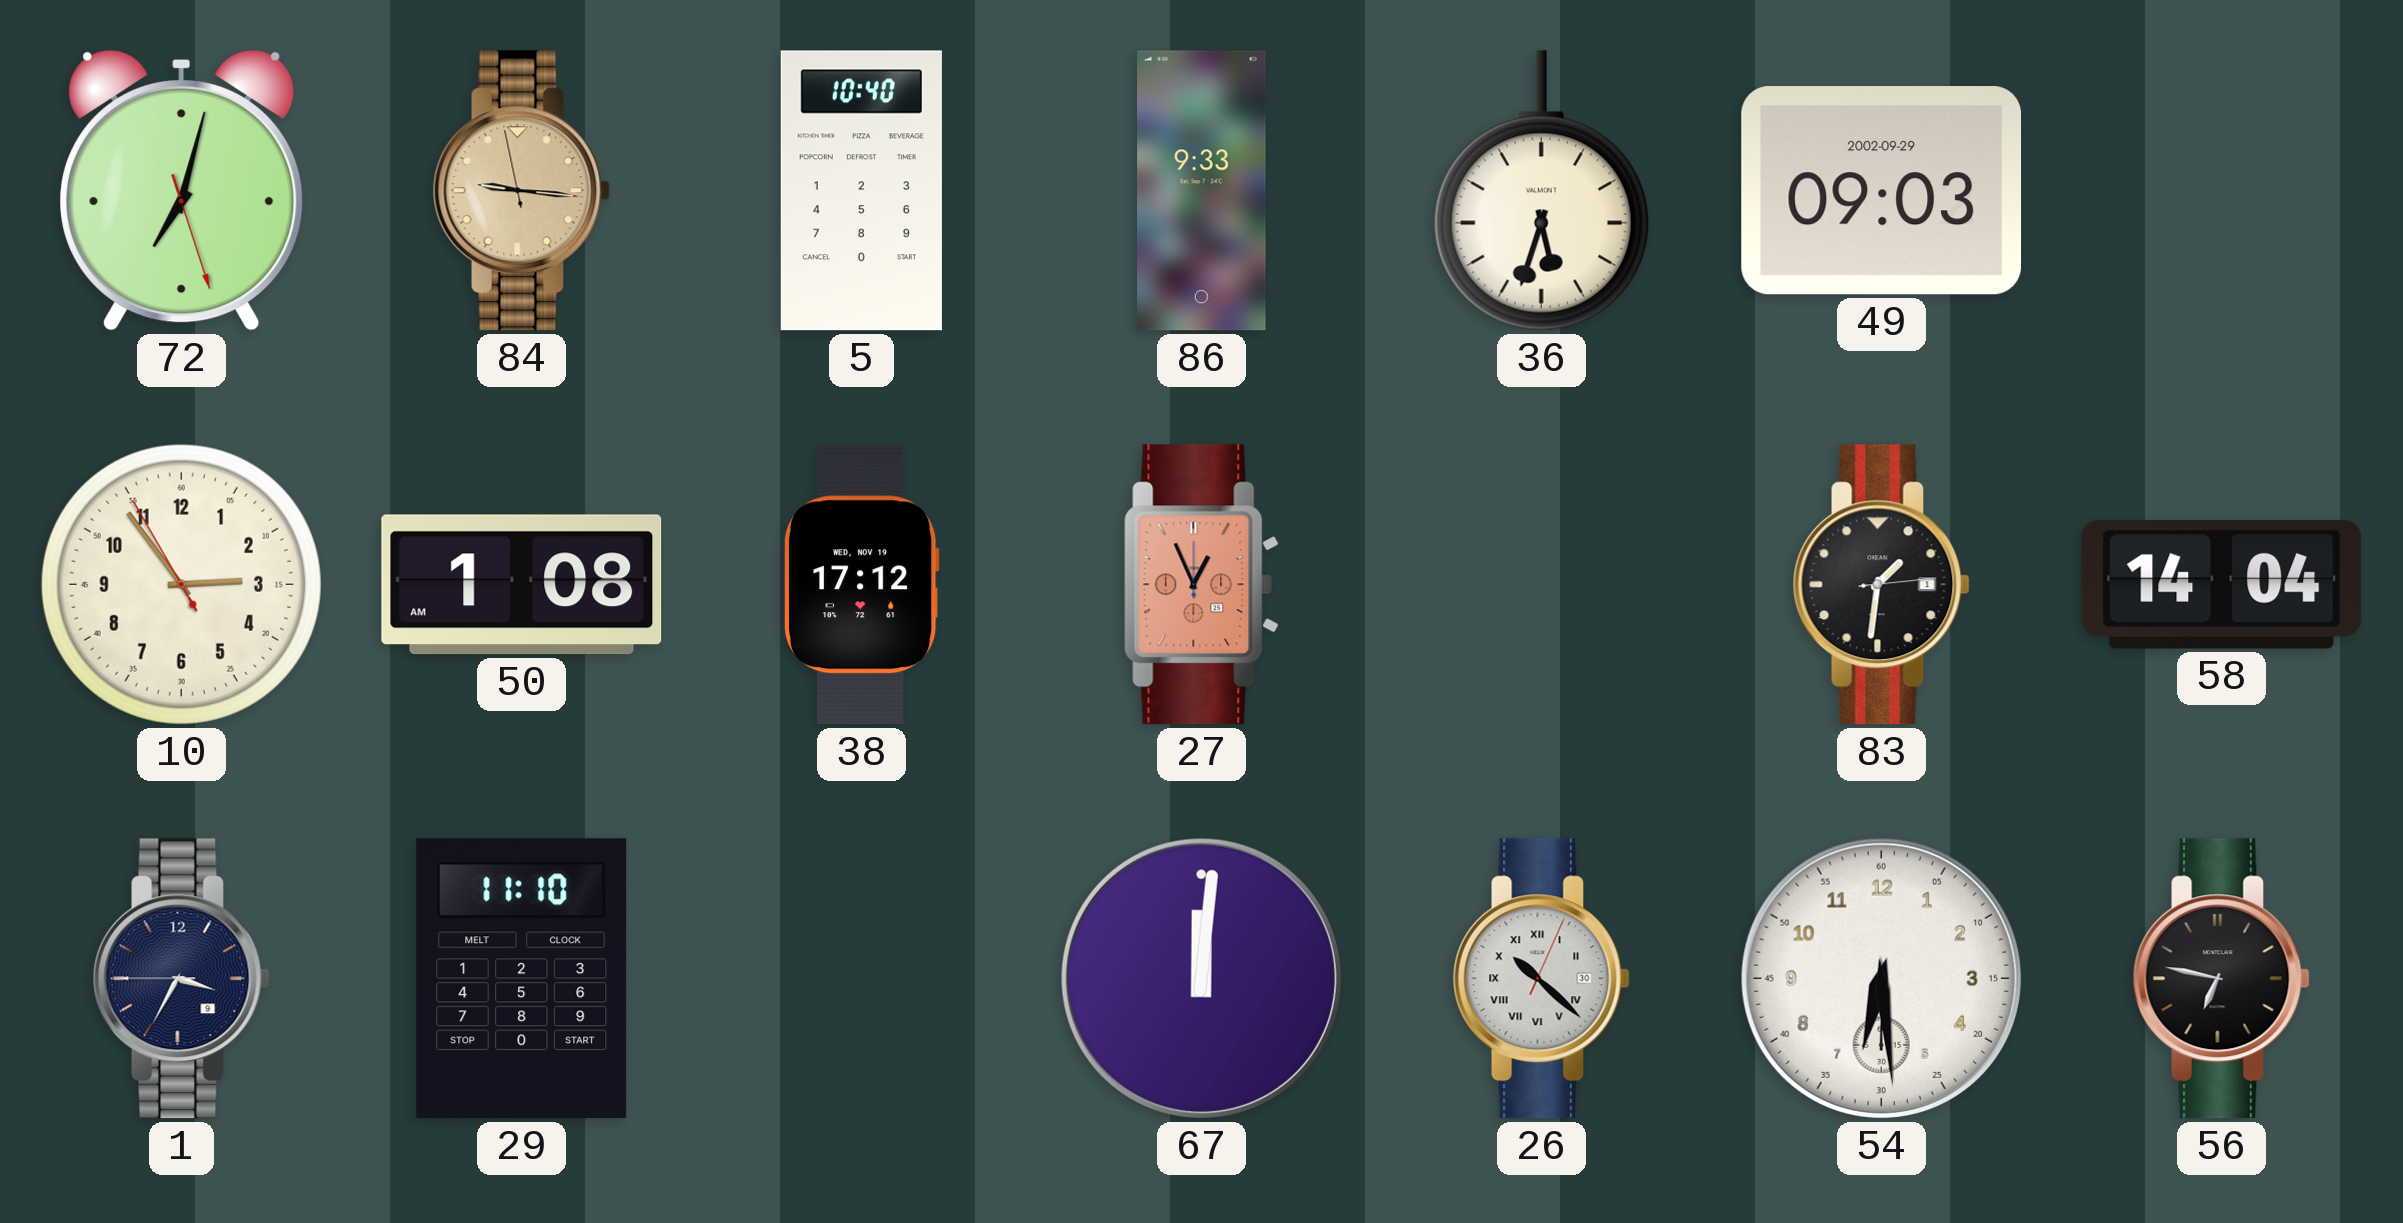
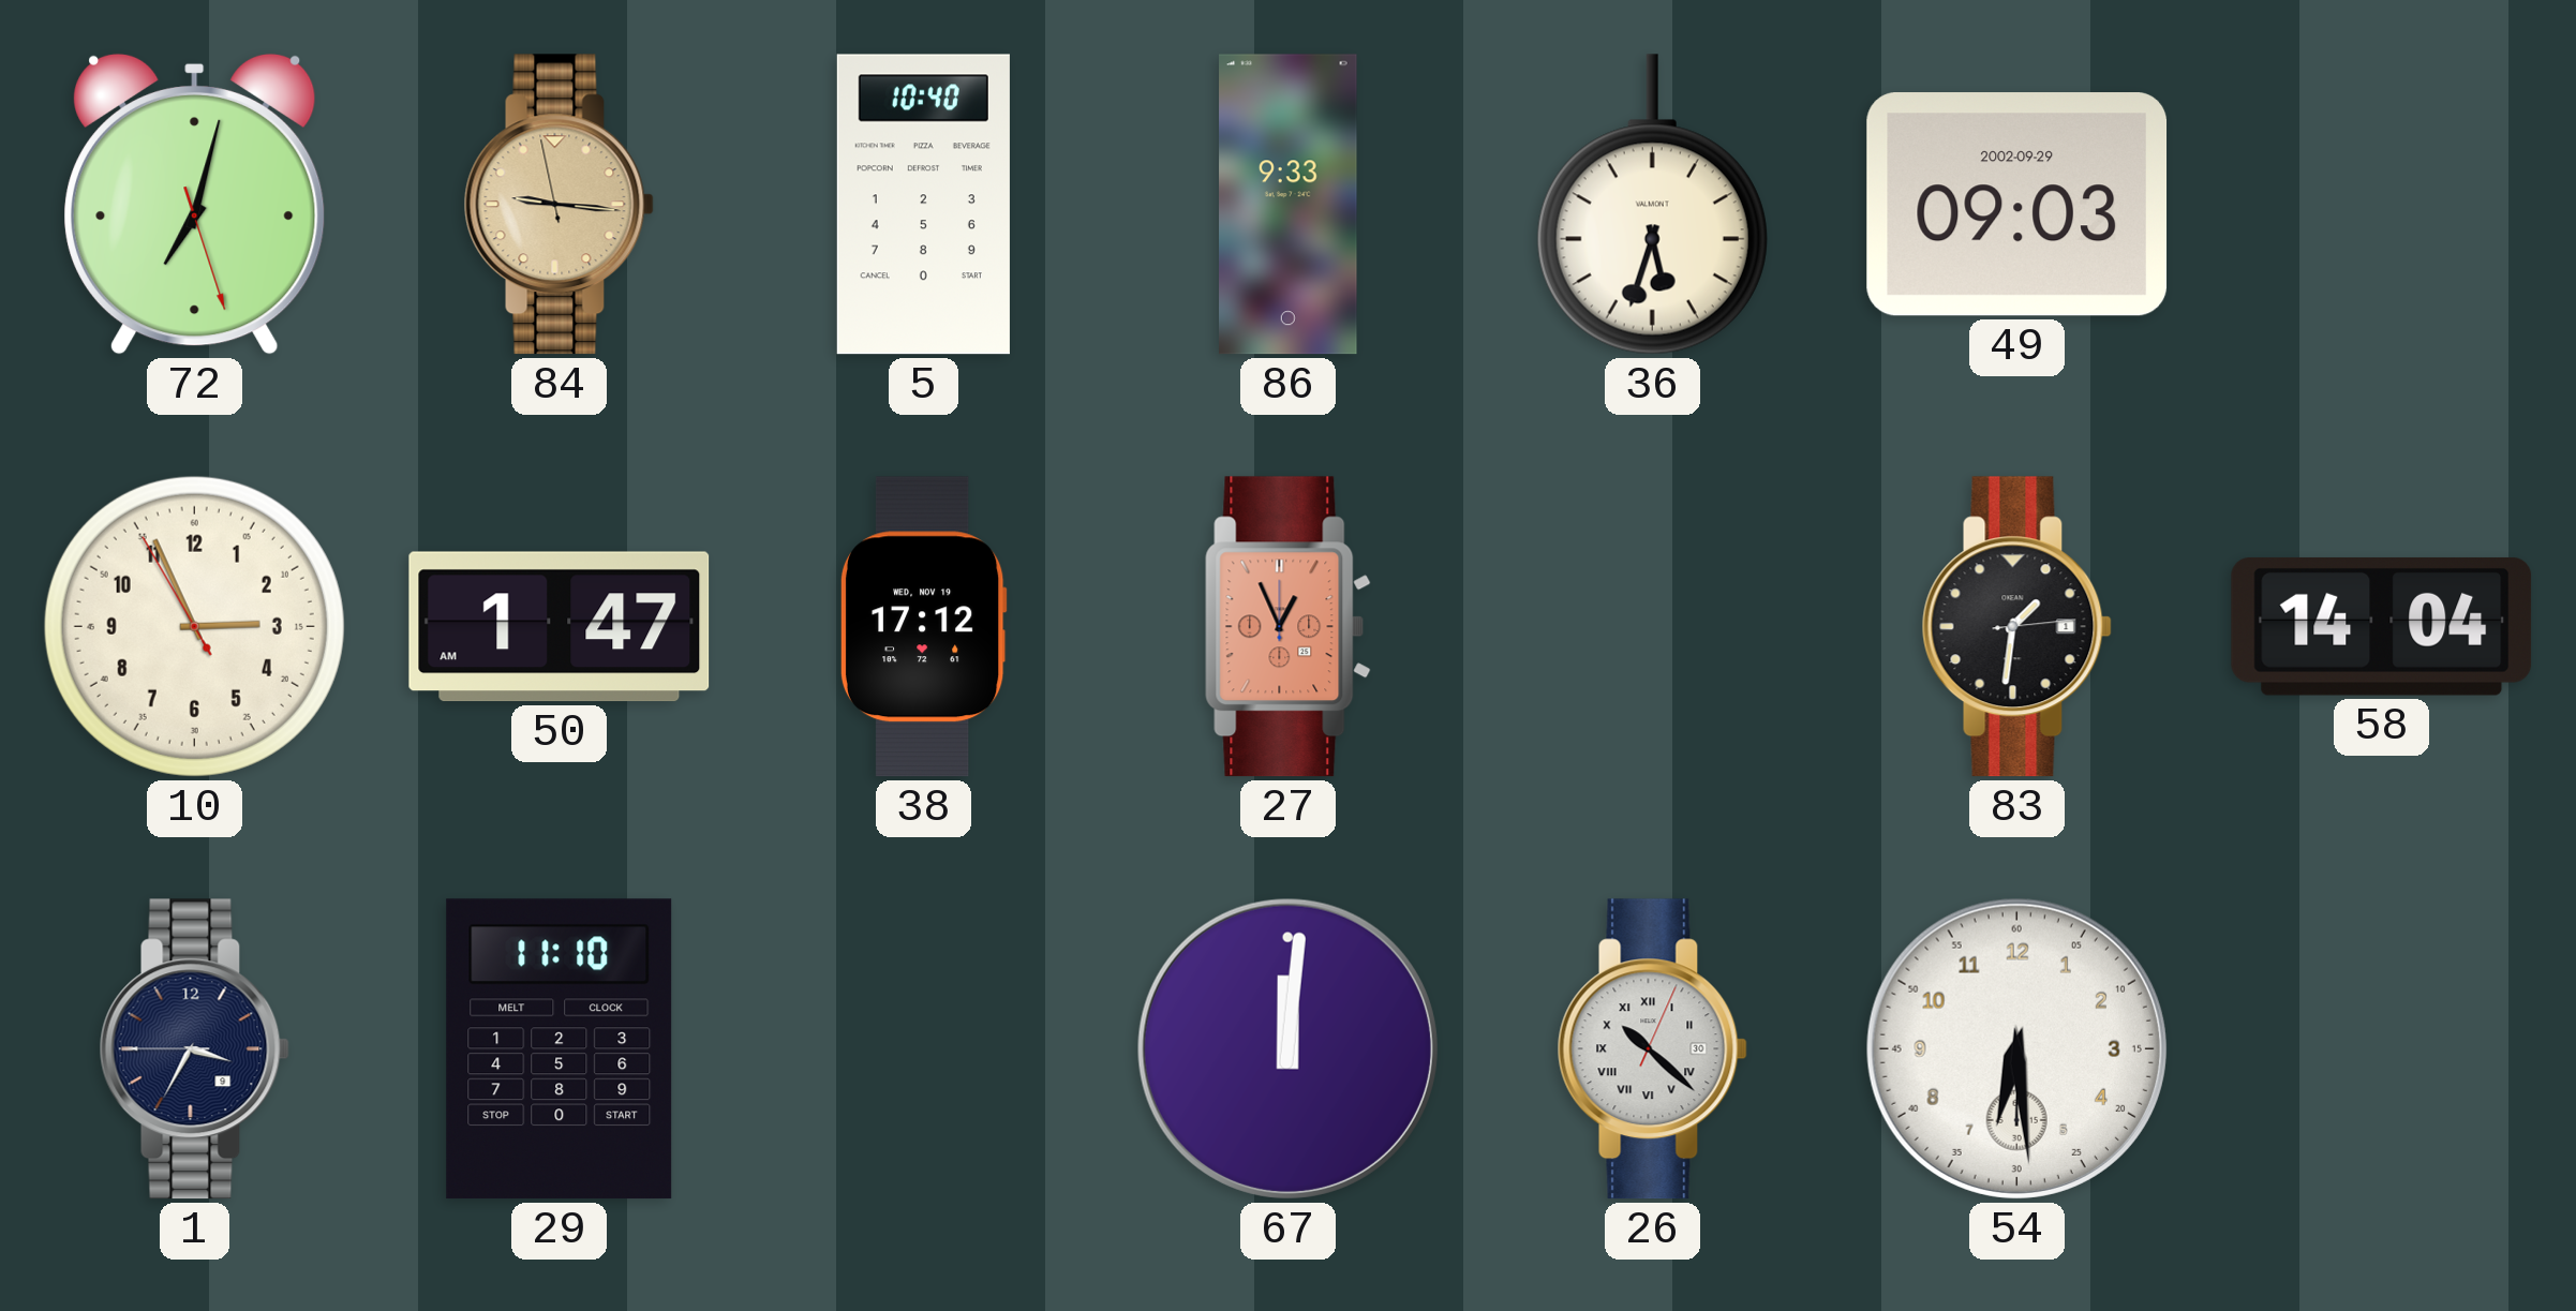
10: 2:53 -> 2:55 (194, 626)
50: 1:08 -> 1:47 (560, 627)
56: 6:47 -> none (2221, 979)
